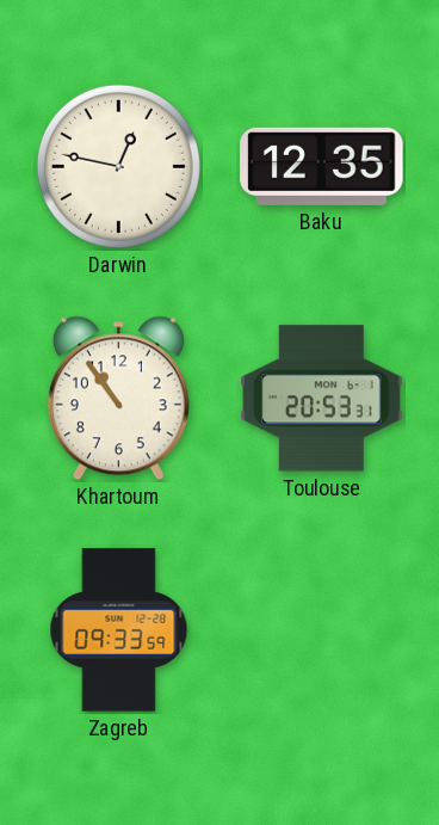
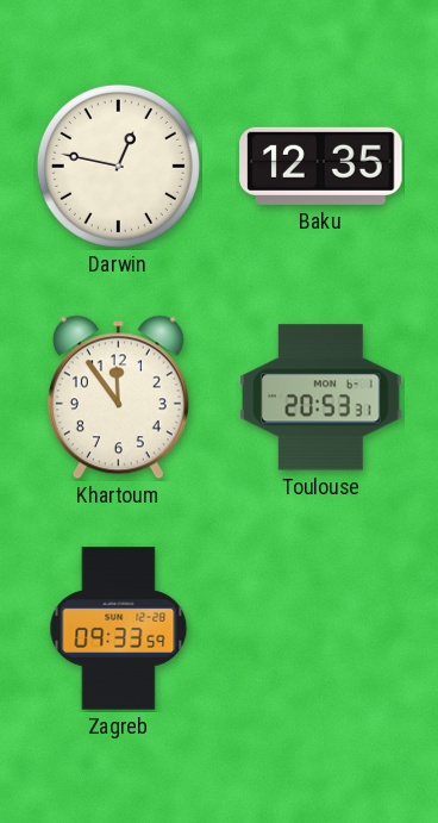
Khartoum: 10:54 -> 11:54 (118, 398)
